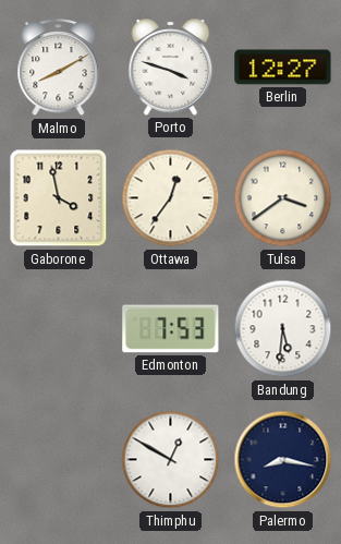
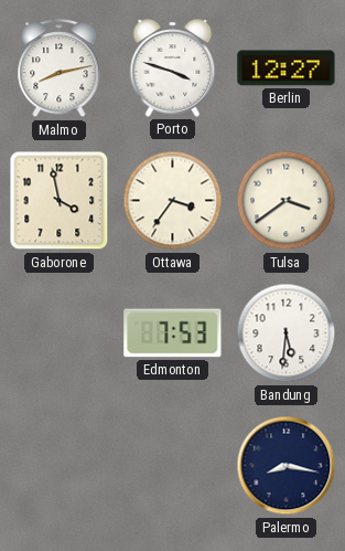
Malmo: 8:10 -> 8:13 (60, 68)
Ottawa: 12:36 -> 3:36 (173, 201)
Thimphu: 12:50 -> none (171, 460)
